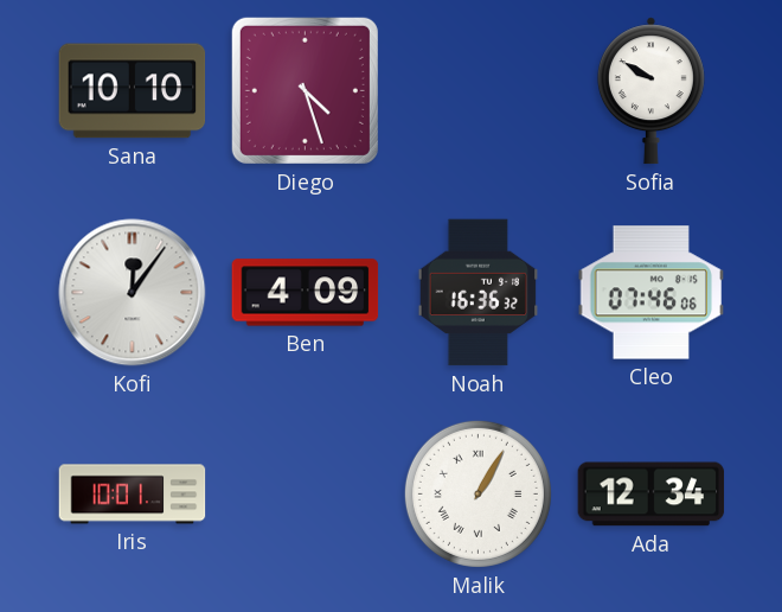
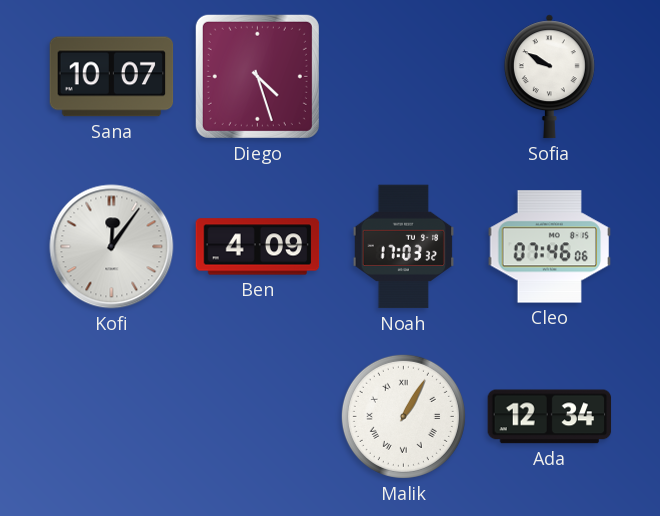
Sana: 10:10 -> 10:07 (112, 77)
Noah: 16:36 -> 17:03 (404, 247)
Iris: 10:01 -> none (133, 495)
